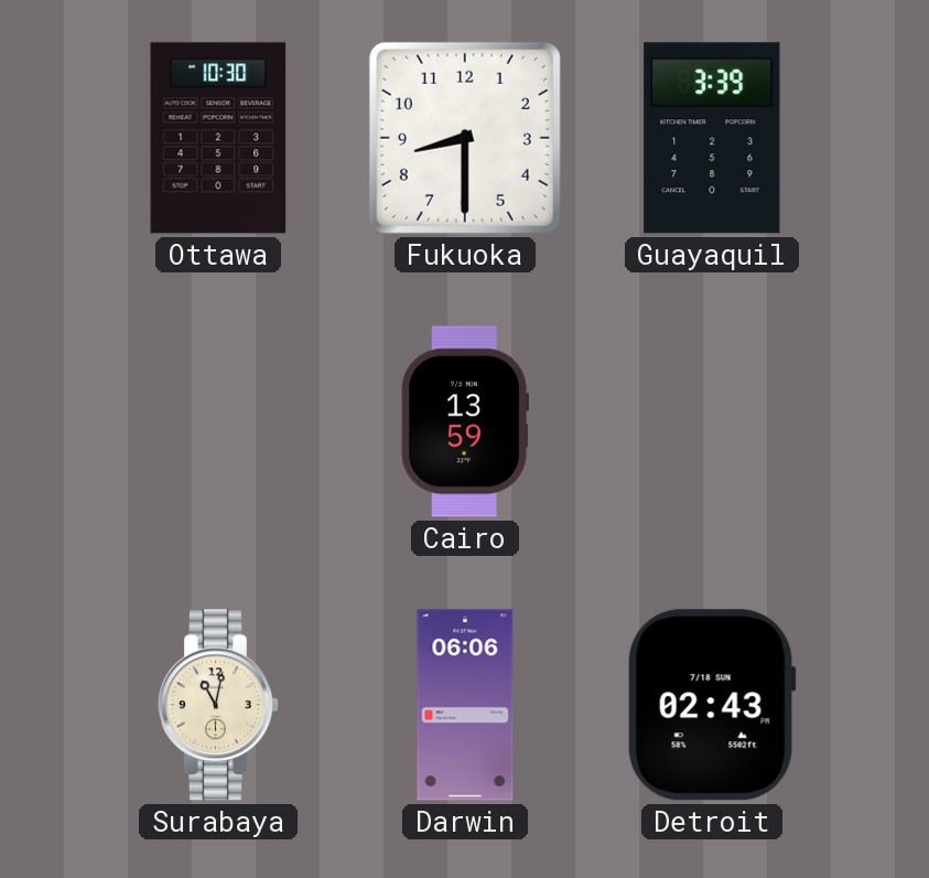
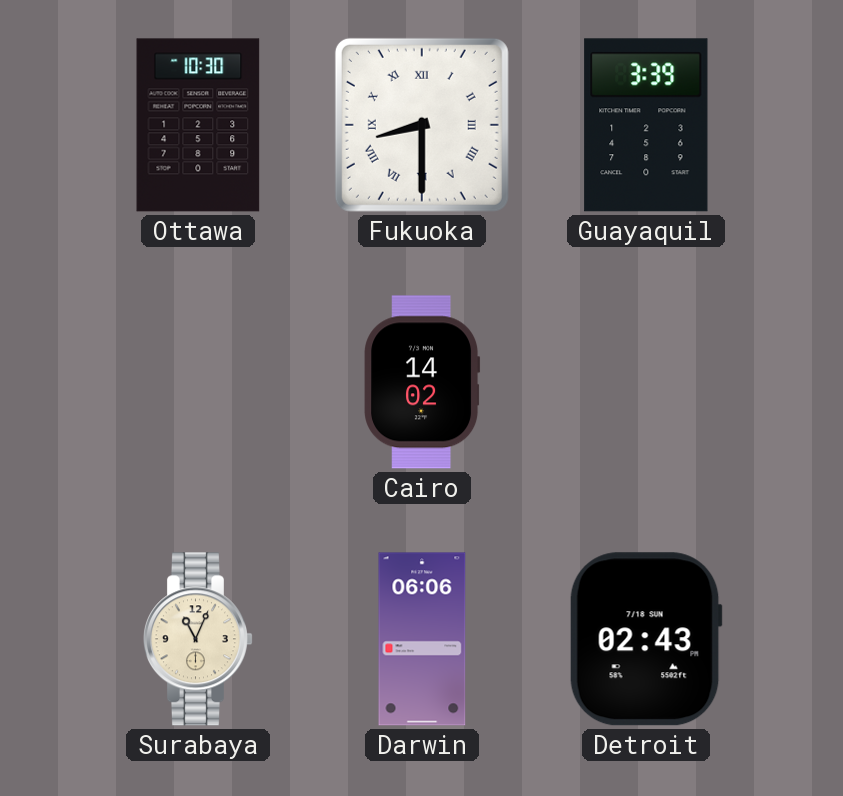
Fukuoka numerals: Arabic -> Roman (422, 125)
Cairo: 13:59 -> 14:02 (422, 382)
Surabaya: 11:02 -> 11:04 (198, 639)
